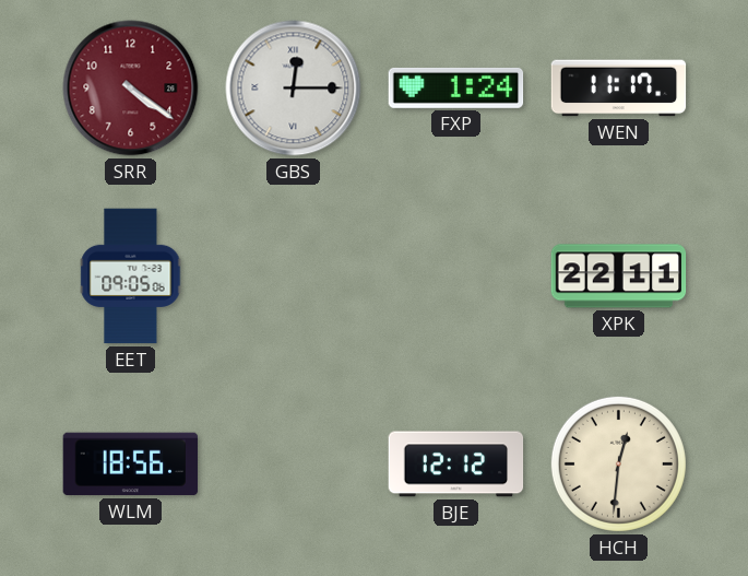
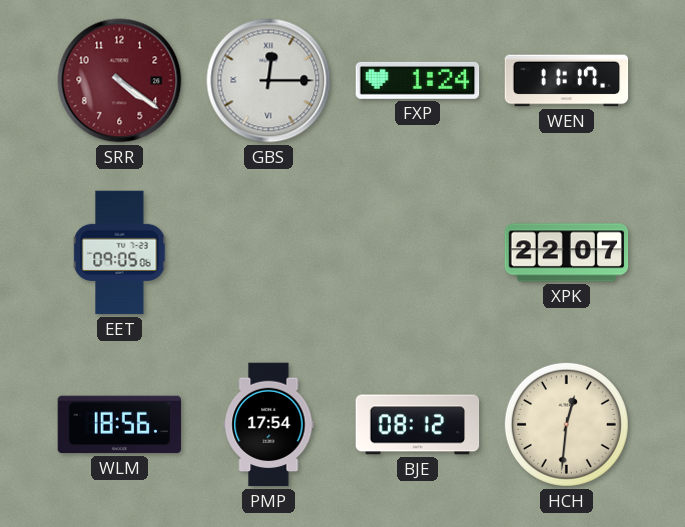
XPK: 22:11 -> 22:07 (567, 253)
PMP: none -> 17:54 (269, 425)
BJE: 12:12 -> 08:12 (418, 425)
